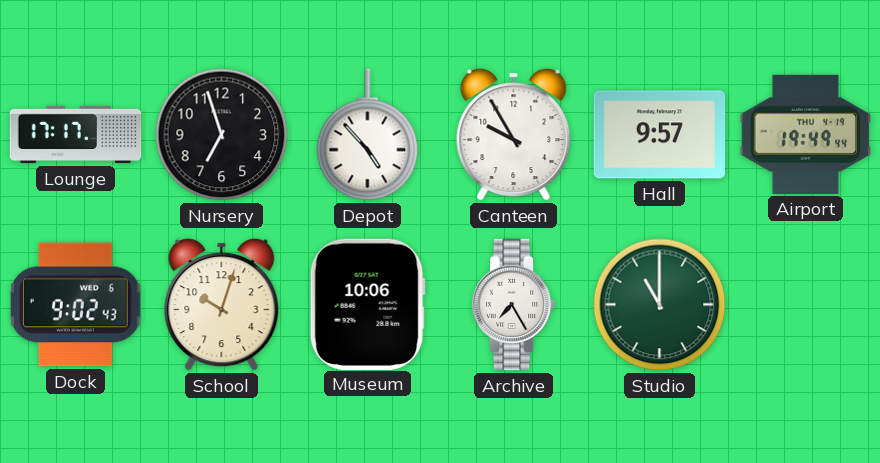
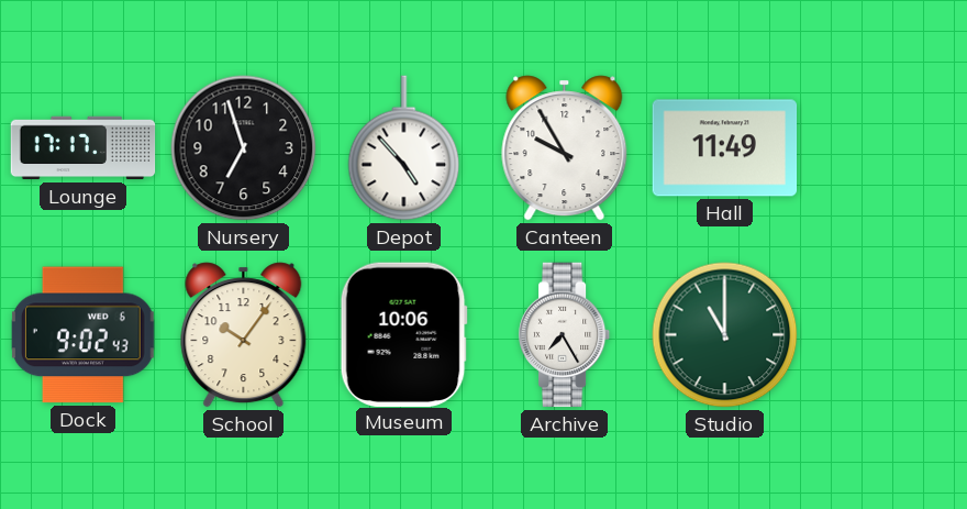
Hall: 9:57 -> 11:49 (725, 148)
Airport: 19:49 -> none (806, 134)
School: 10:03 -> 10:06 (244, 335)
